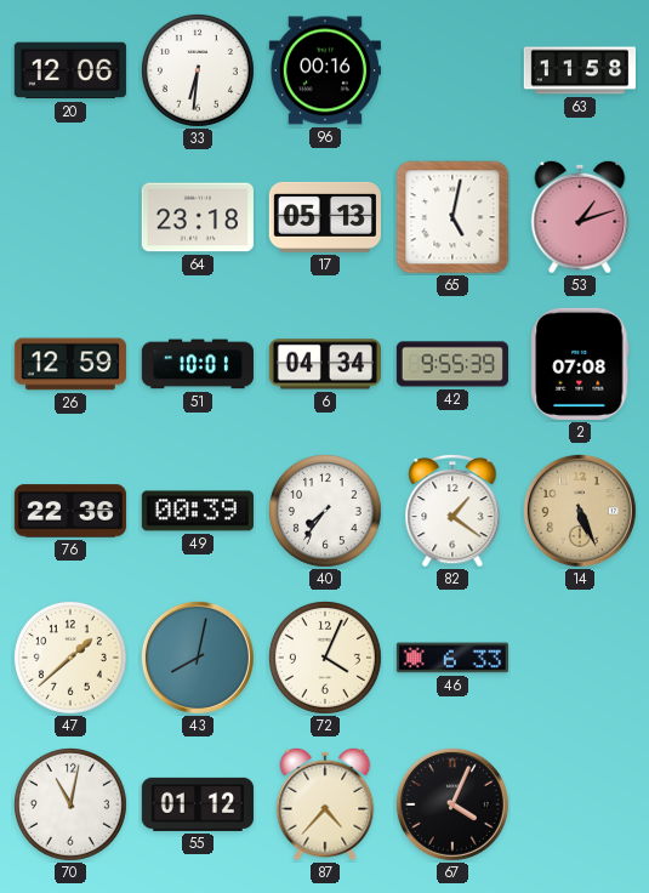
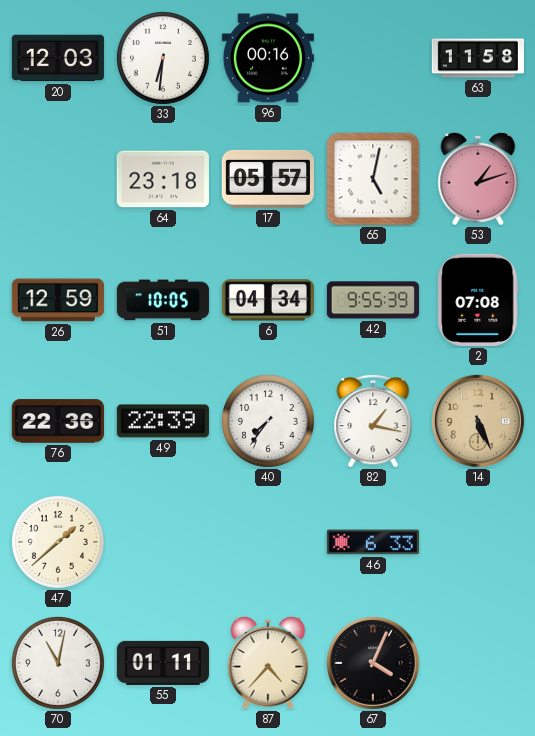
20: 12:06 -> 12:03 (58, 58)
17: 05:13 -> 05:57 (268, 179)
51: 10:01 -> 10:05 (163, 300)
49: 00:39 -> 22:39 (163, 421)
82: 1:21 -> 1:17 (373, 421)
43: 8:02 -> none (198, 658)
72: 4:04 -> none (325, 658)
55: 01:12 -> 01:11 (163, 663)
